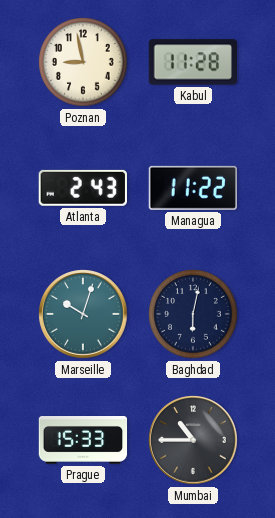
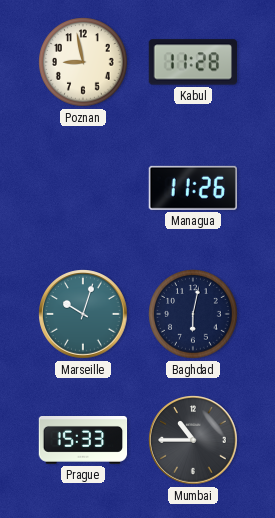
Atlanta: 2:43 -> none (83, 188)
Managua: 11:22 -> 11:26 (193, 188)
